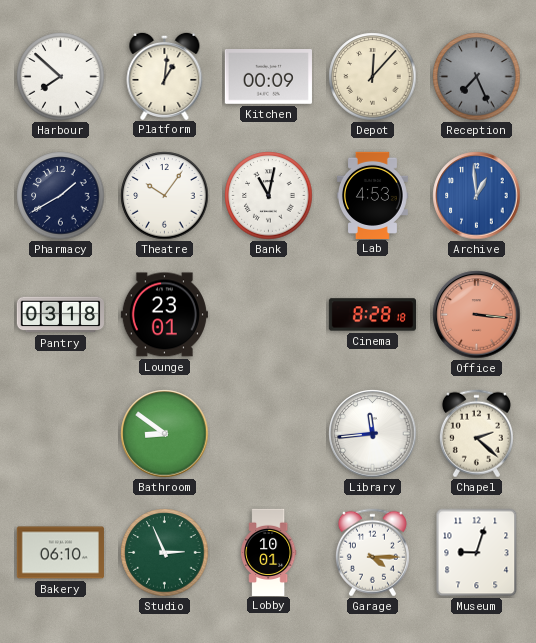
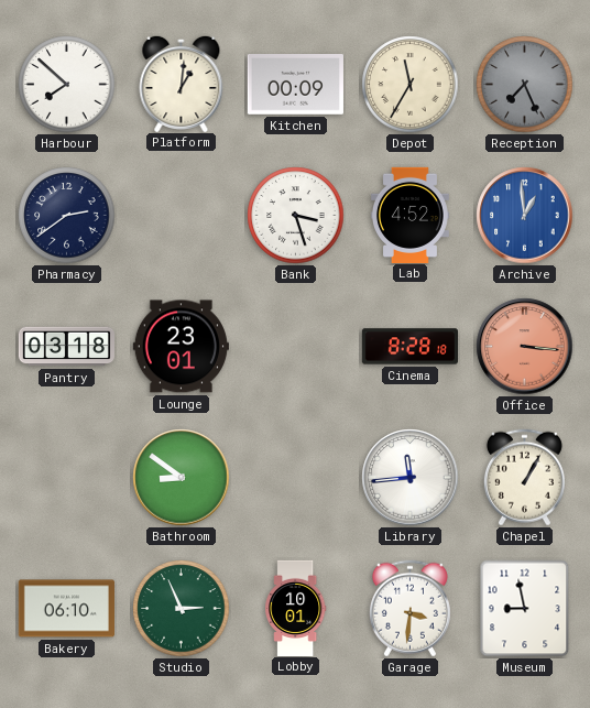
Depot: 12:07 -> 11:35 (411, 85)
Pharmacy: 1:40 -> 2:39 (67, 216)
Theatre: 10:06 -> none (165, 196)
Bank: 11:02 -> 3:27 (296, 216)
Lab: 4:53 -> 4:52 (409, 215)
Chapel: 2:22 -> 1:05 (524, 478)
Garage: 4:15 -> 3:31 (409, 609)
Museum: 9:03 -> 8:58 (525, 609)
